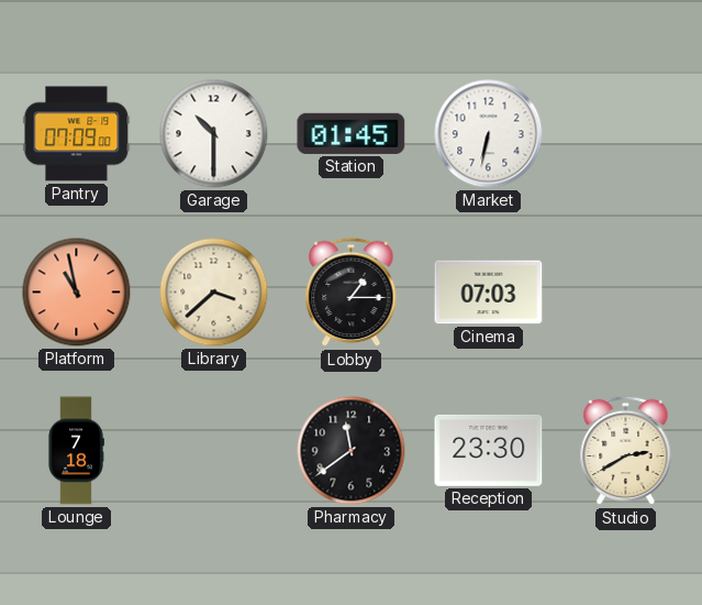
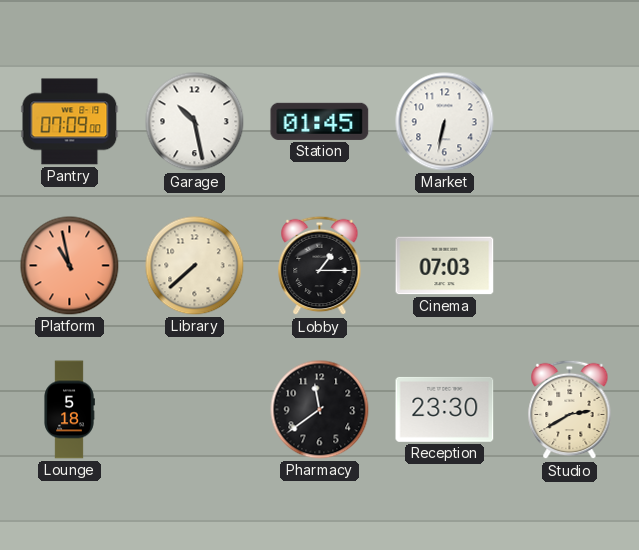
Garage: 10:30 -> 10:28 (195, 122)
Library: 3:38 -> 7:38 (195, 266)
Lounge: 7:18 -> 5:18 (69, 410)
